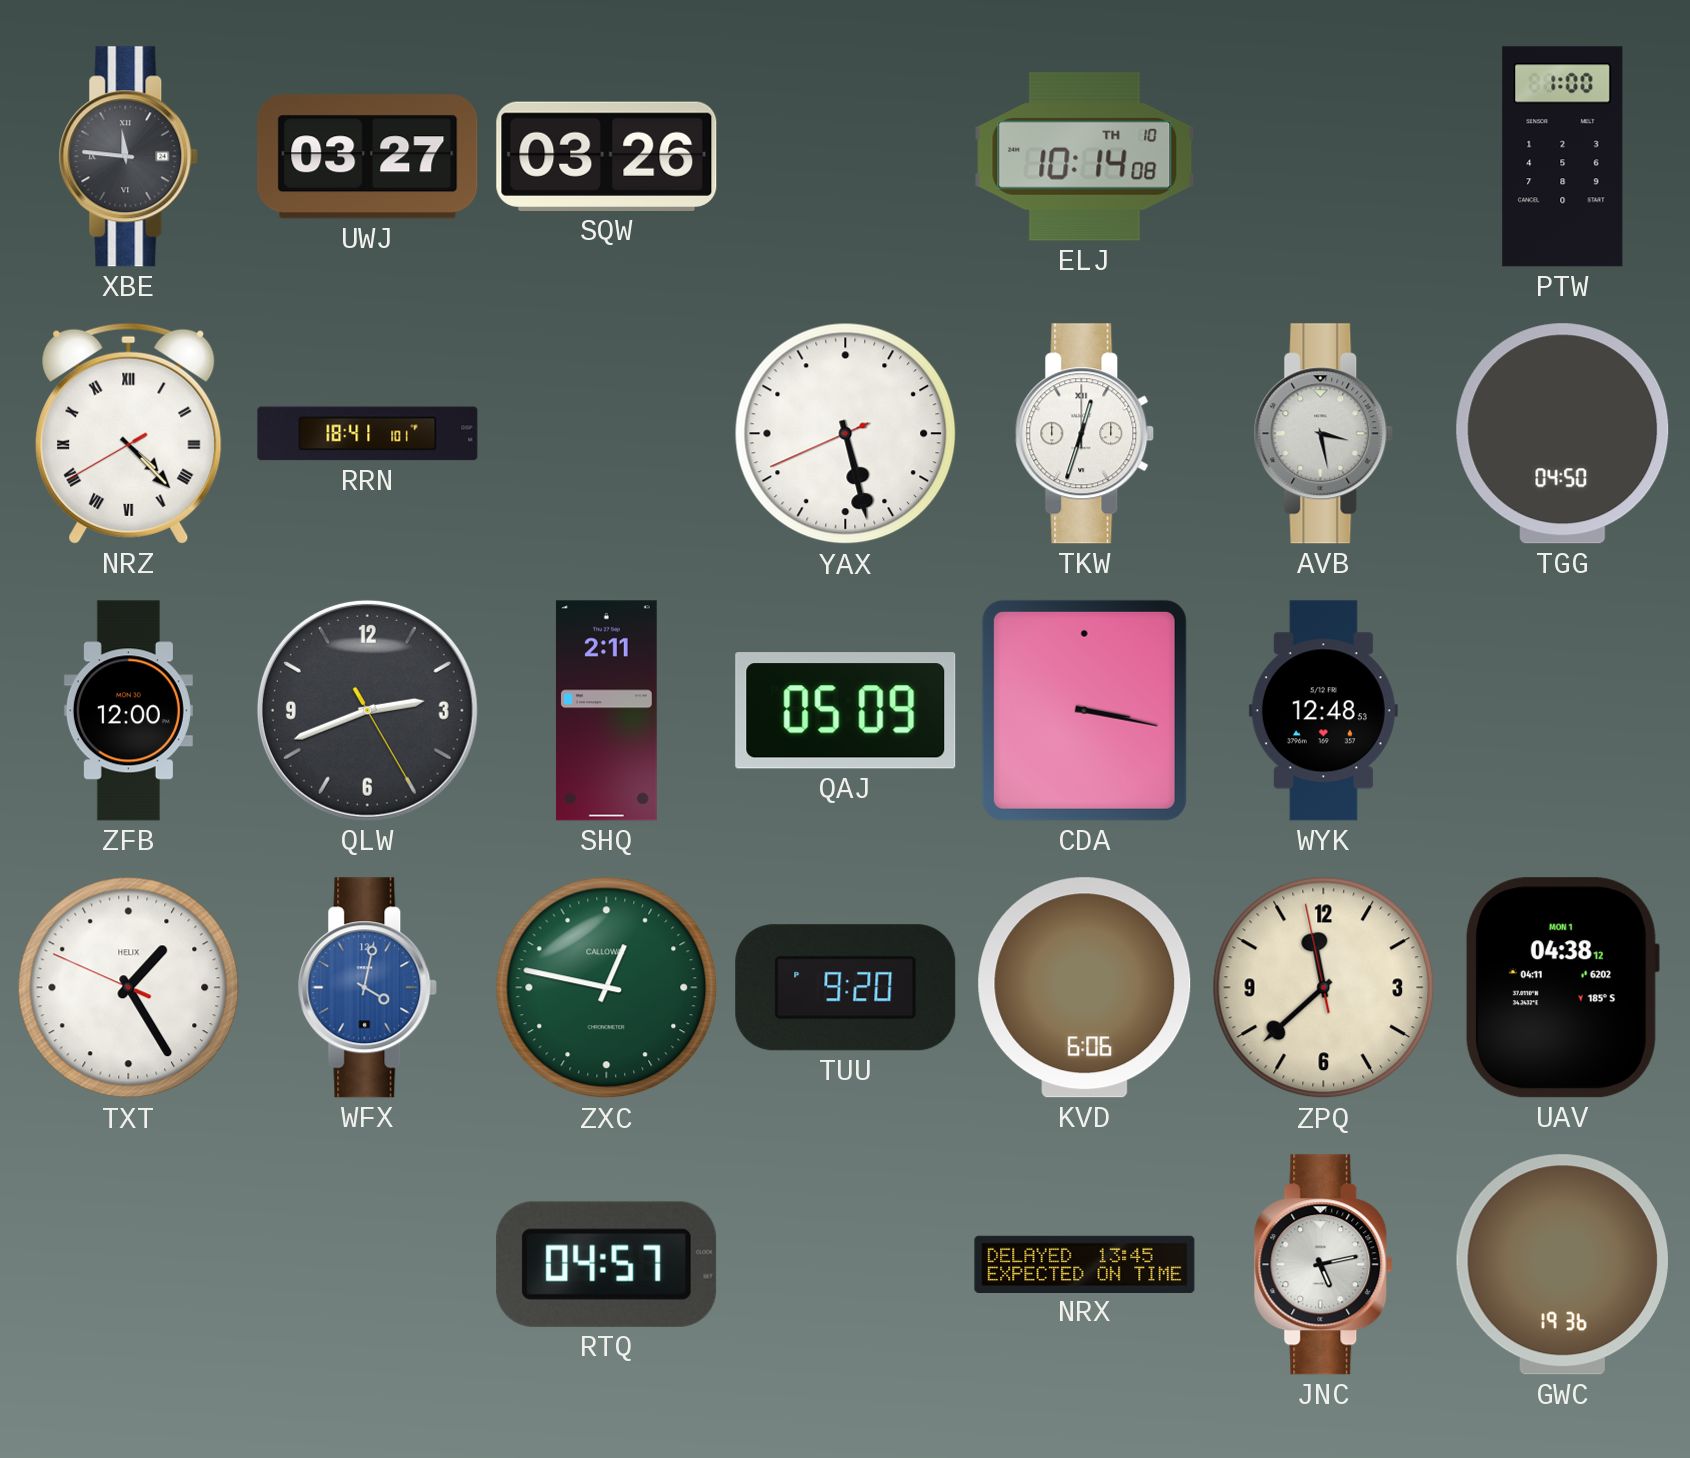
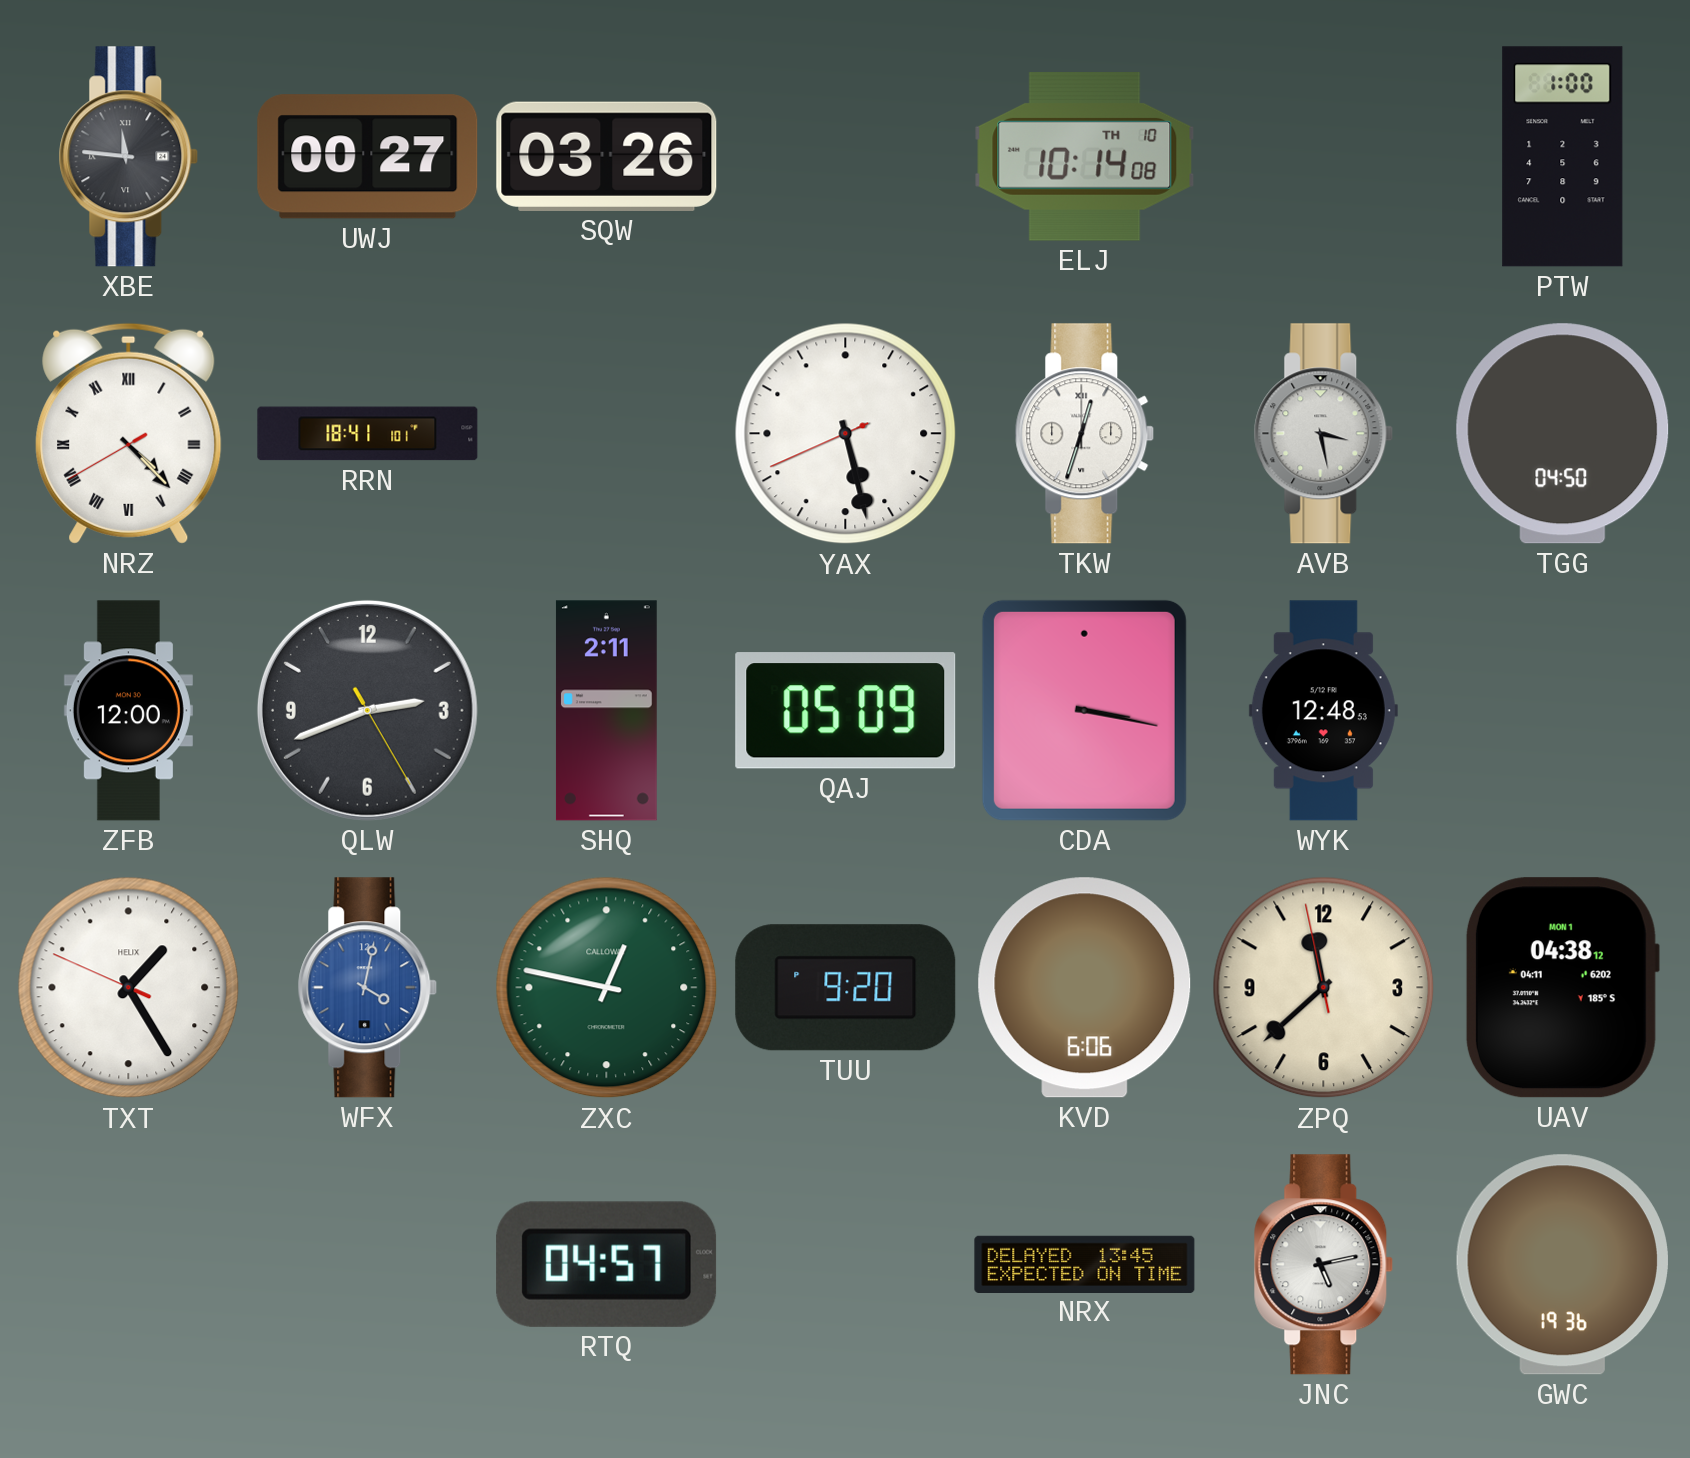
UWJ: 03:27 -> 00:27 (368, 157)
